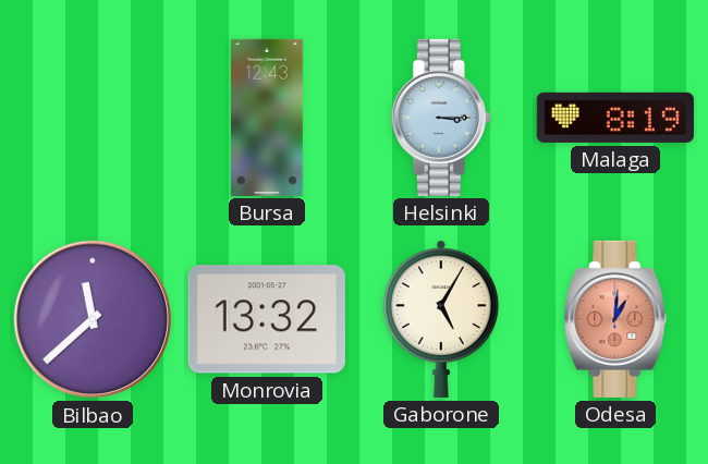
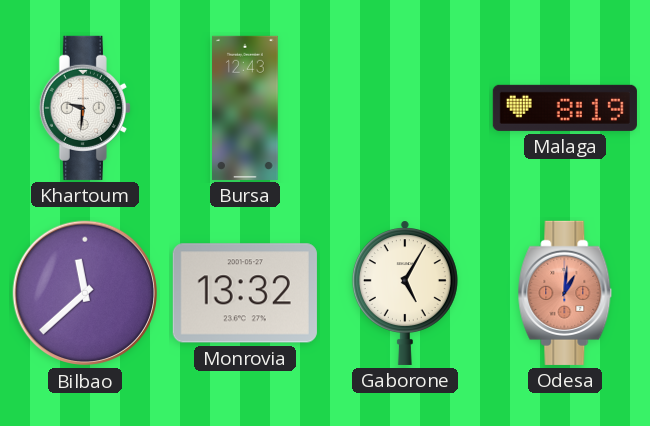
Khartoum: none -> 9:31 (85, 108)
Helsinki: 3:15 -> none (441, 118)
